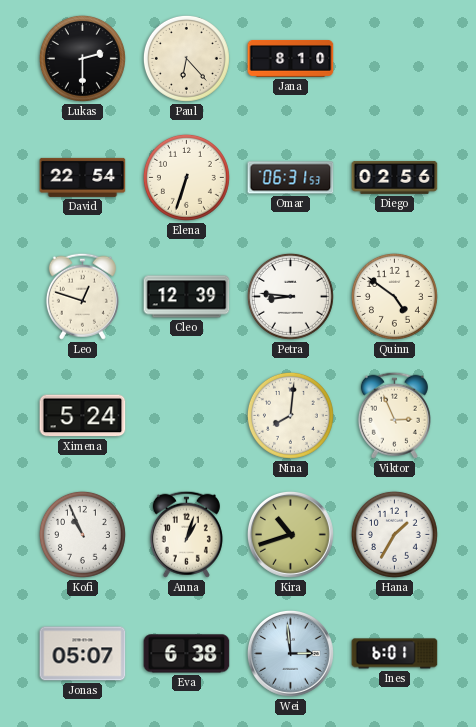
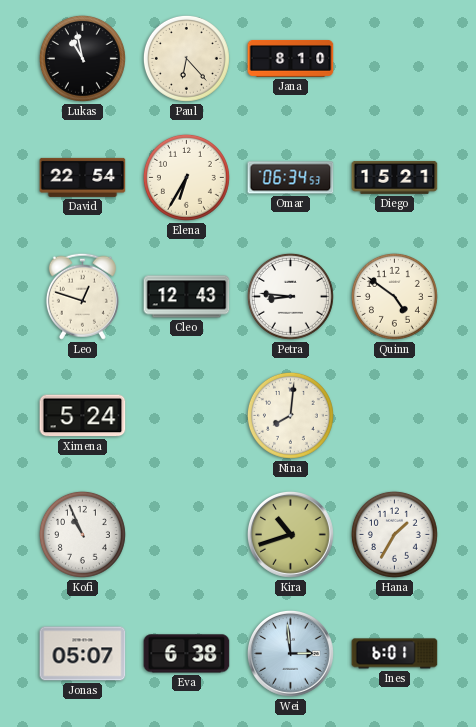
Lukas: 2:30 -> 10:58 (82, 58)
Elena: 6:33 -> 6:35 (186, 177)
Omar: 06:31 -> 06:34 (291, 178)
Diego: 02:56 -> 15:21 (395, 177)
Cleo: 12:39 -> 12:43 (187, 297)
Viktor: 2:56 -> none (394, 415)
Anna: 1:03 -> none (186, 534)
